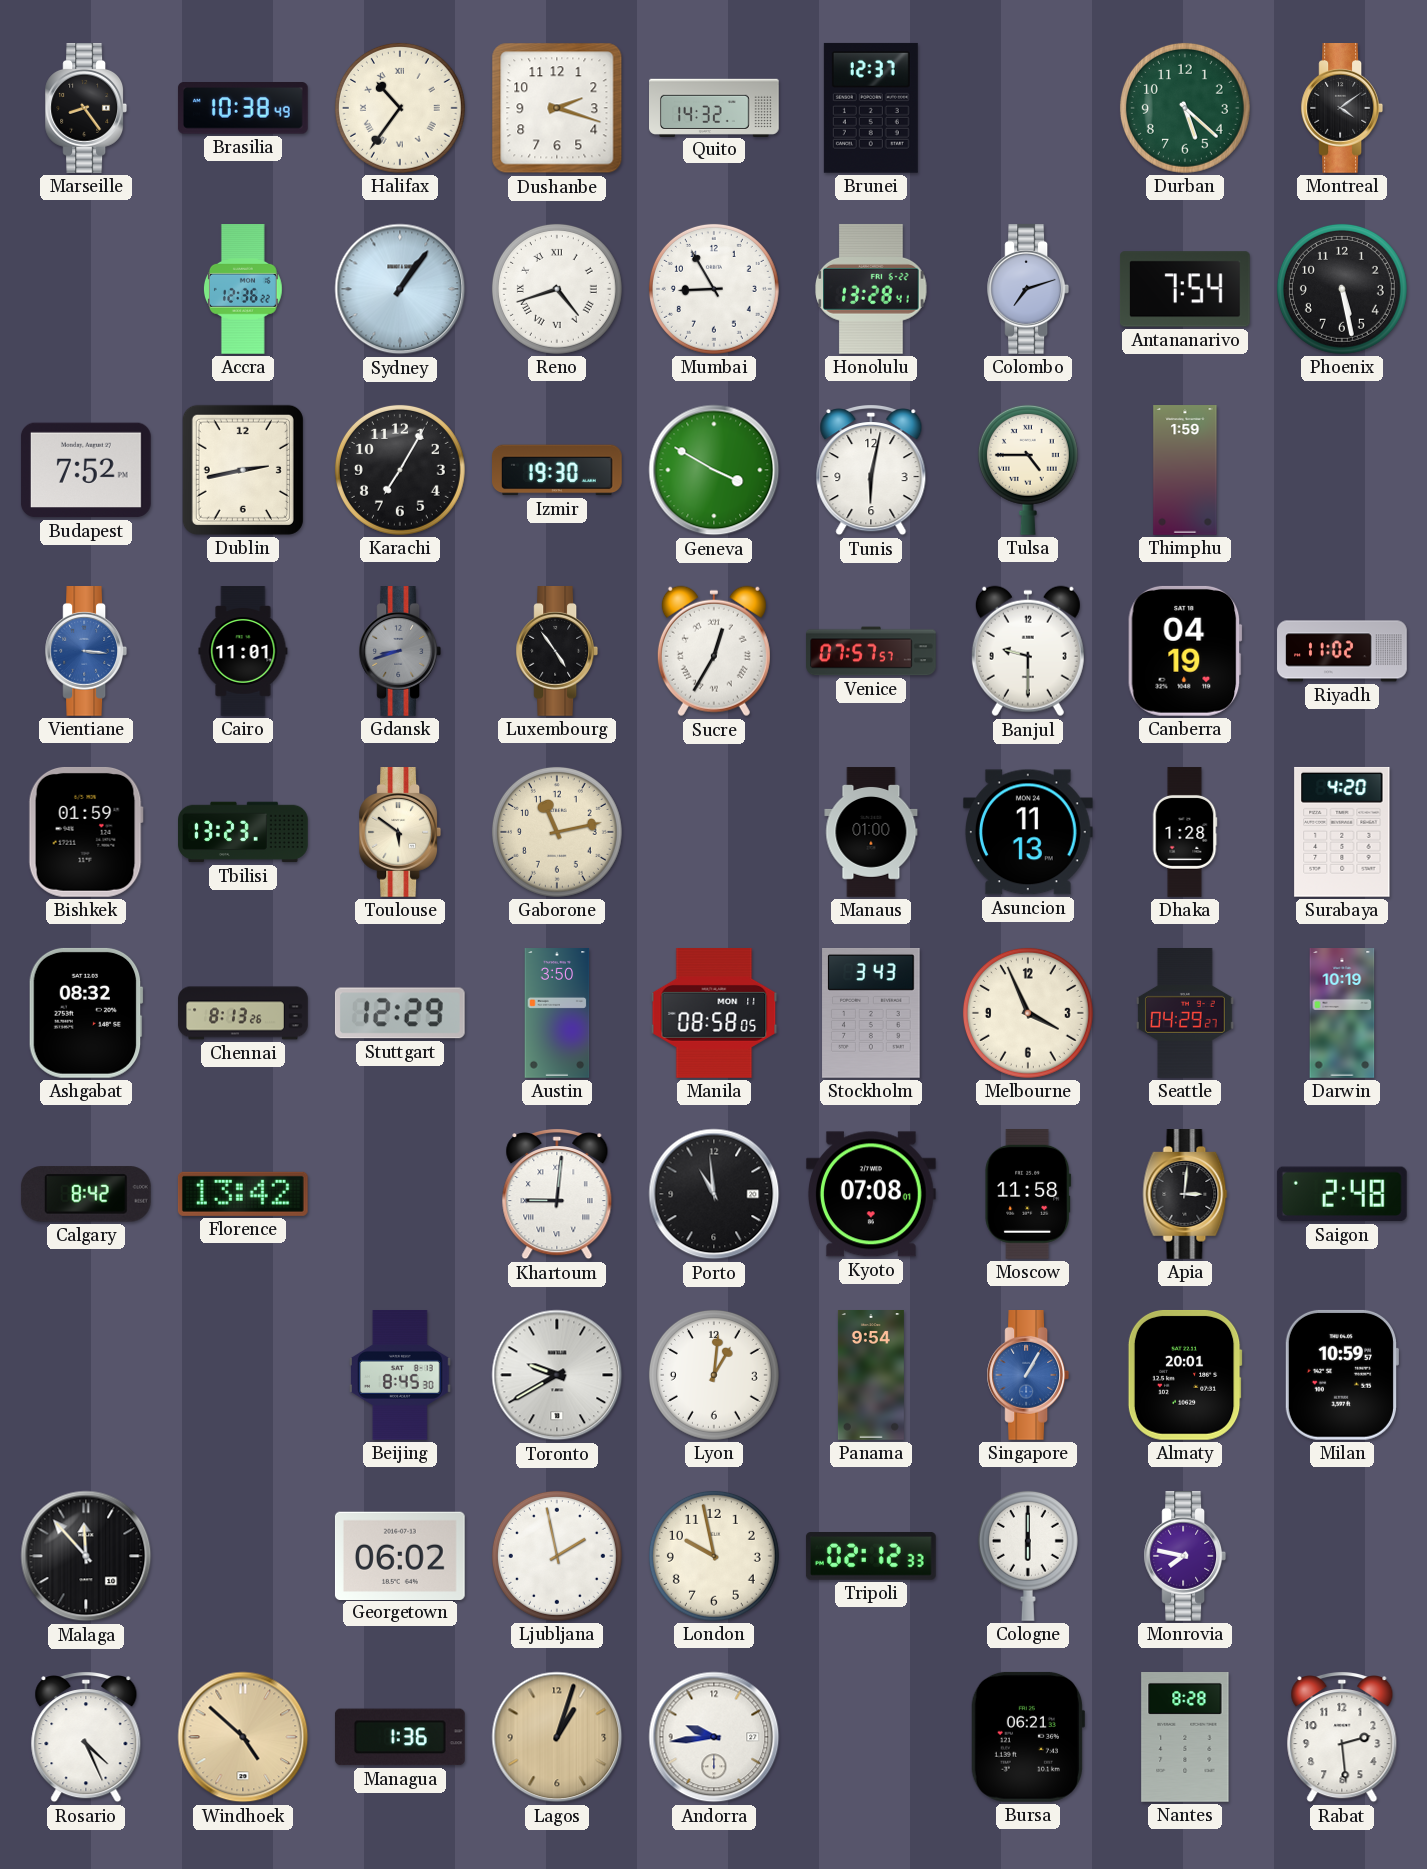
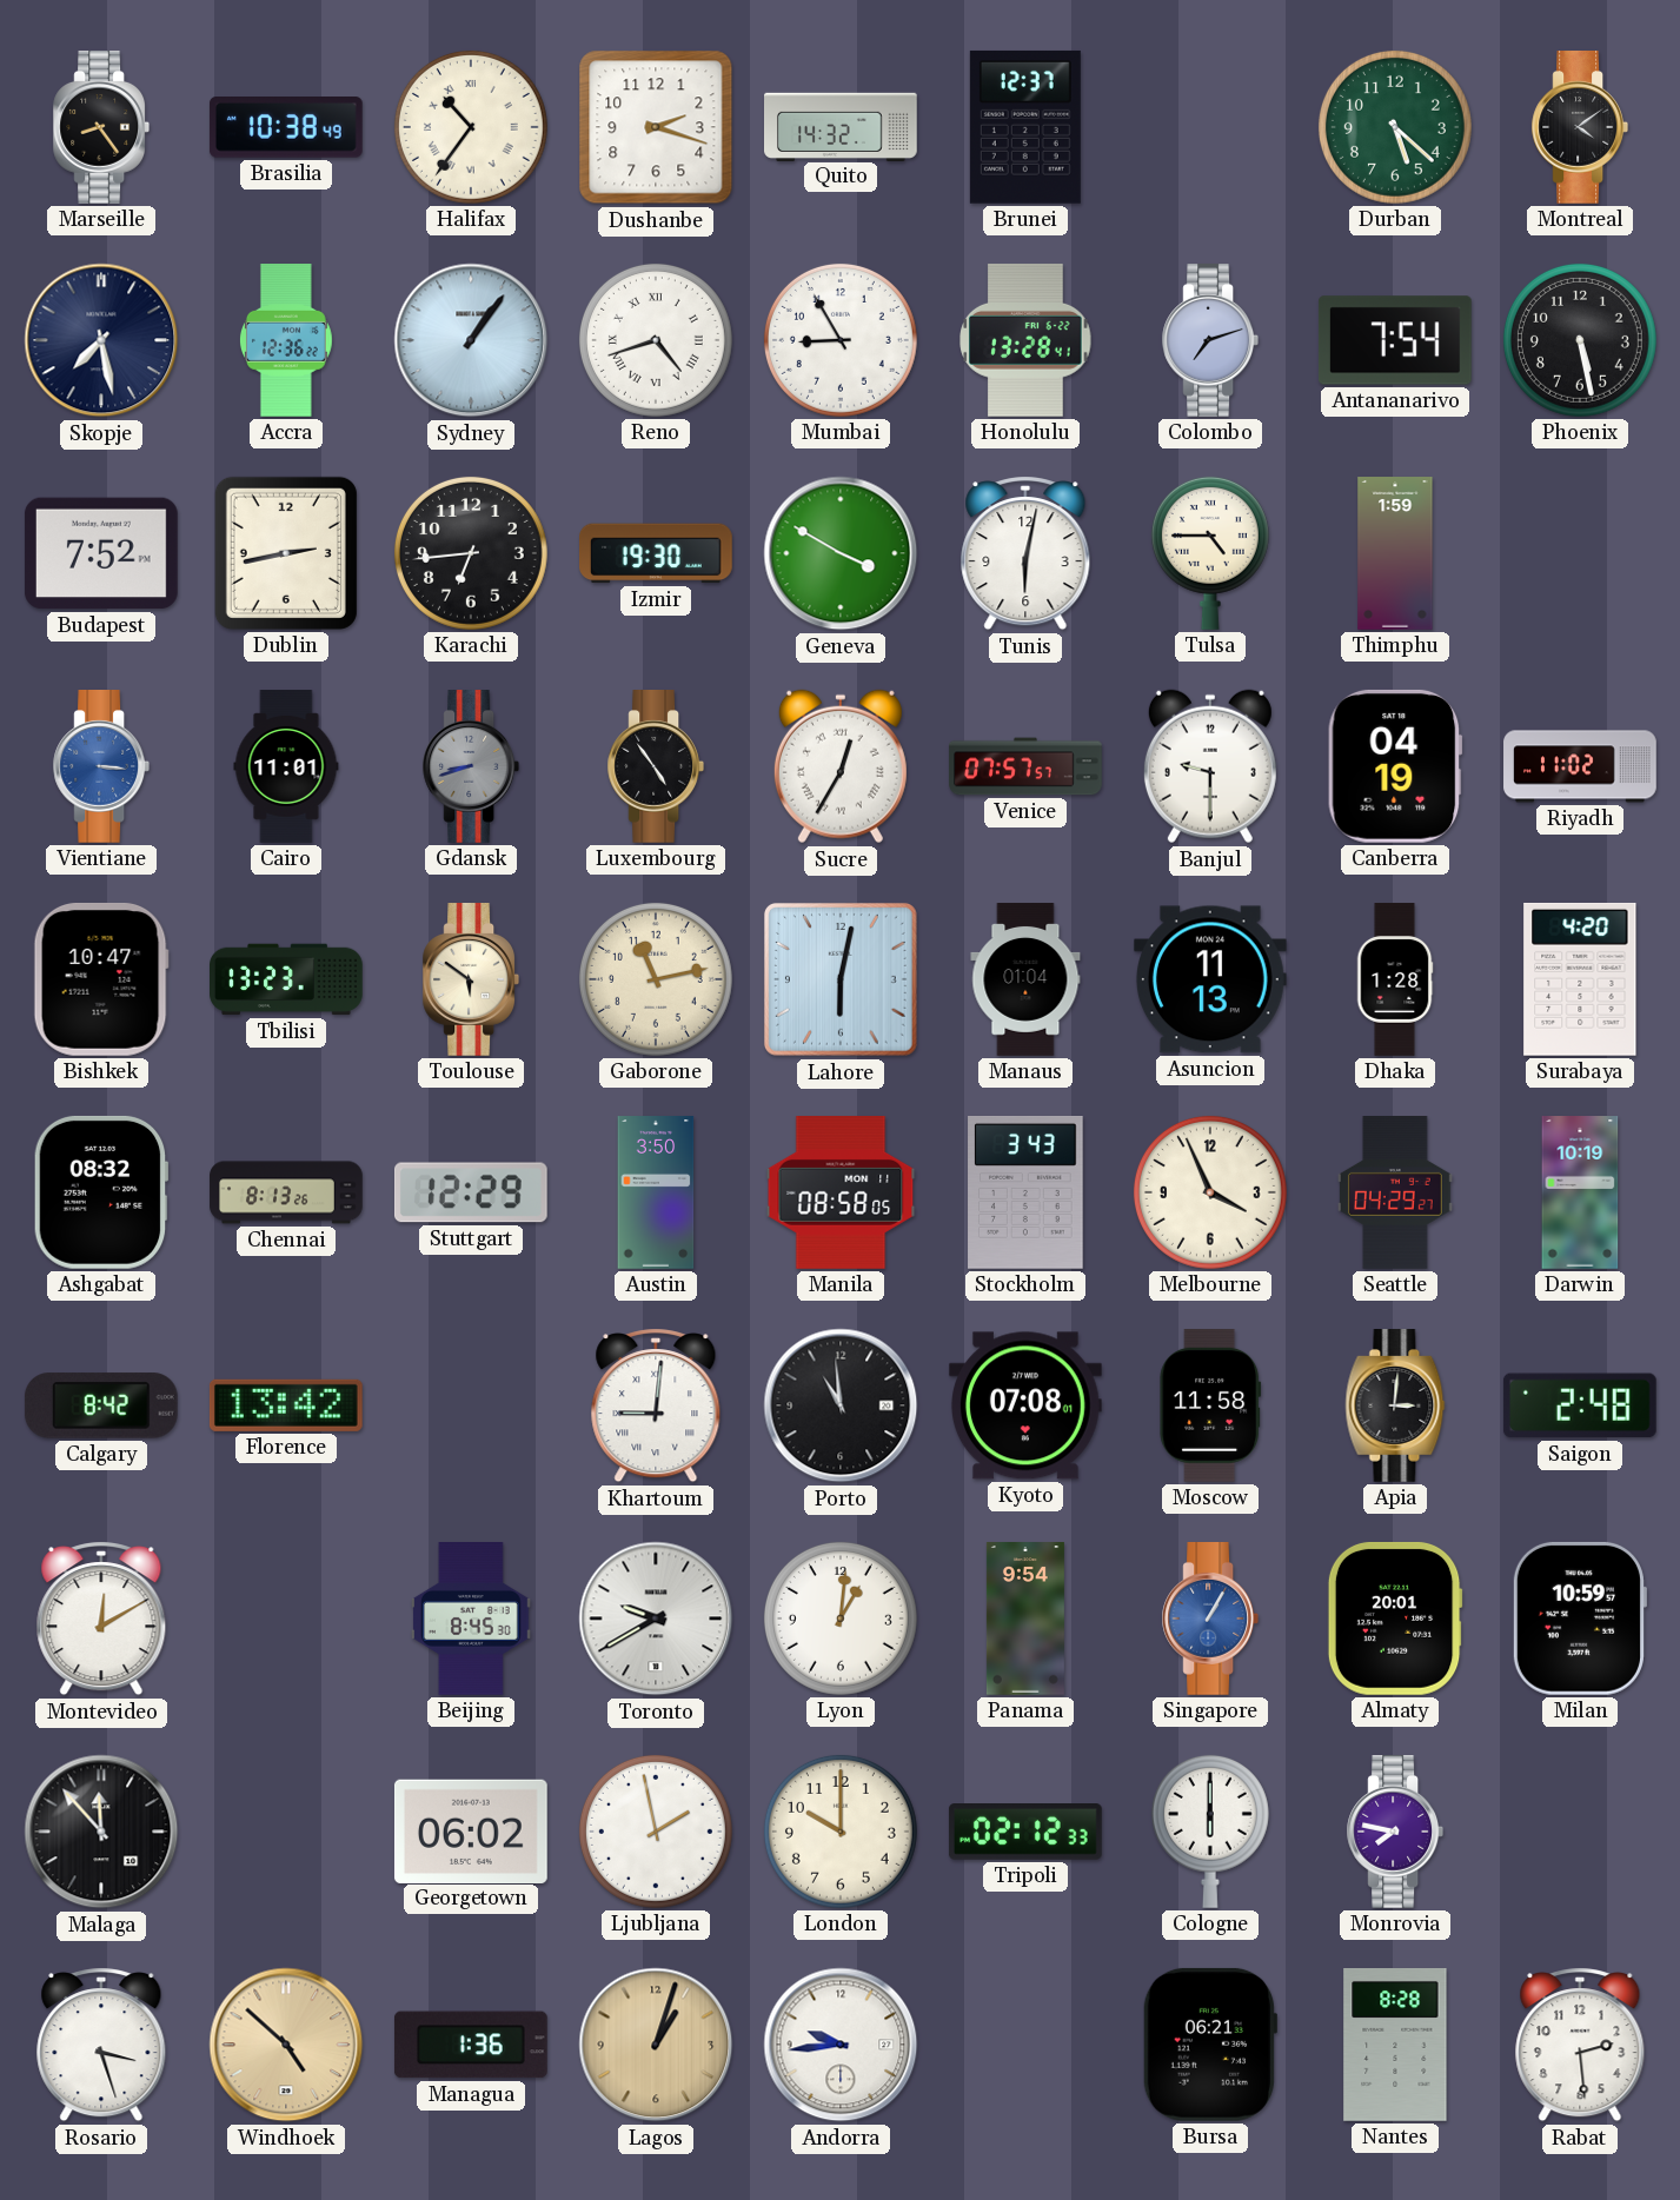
Skopje: none -> 7:28 (101, 340)
Karachi: 7:05 -> 6:44 (471, 553)
Bishkek: 01:59 -> 10:47 (101, 979)
Lahore: none -> 6:02 (841, 979)
Manaus: 01:00 -> 01:04 (1025, 979)
Montevideo: none -> 12:10 (101, 1620)
London: 9:58 -> 10:00 (841, 1832)
Rosario: 4:26 -> 3:27 (101, 2046)
